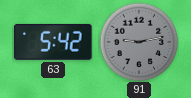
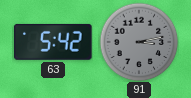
91: 9:13 -> 3:13 (139, 42)
